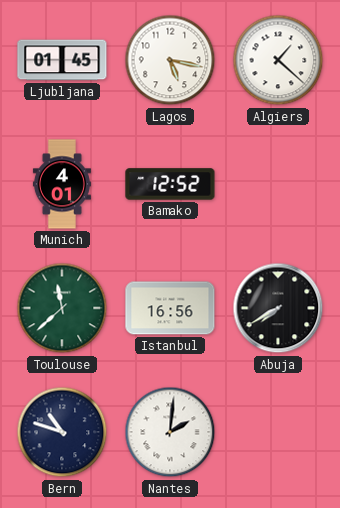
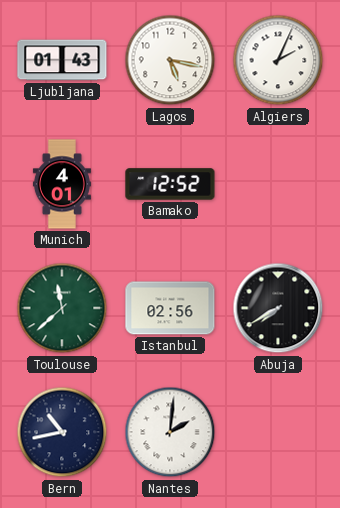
Ljubljana: 01:45 -> 01:43 (62, 60)
Algiers: 1:22 -> 2:04 (278, 60)
Istanbul: 16:56 -> 02:56 (170, 308)
Bern: 10:48 -> 10:43 (62, 432)
